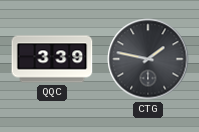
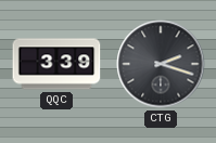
CTG: 1:47 -> 2:18 (161, 64)
